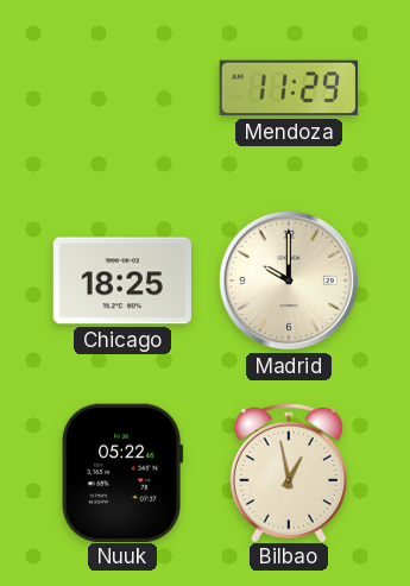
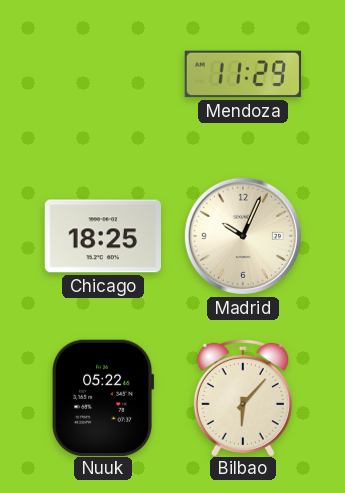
Madrid: 10:00 -> 10:04 (243, 236)
Bilbao: 12:58 -> 6:07 (243, 397)
